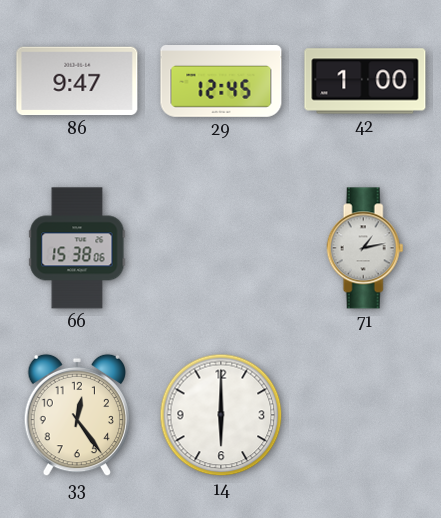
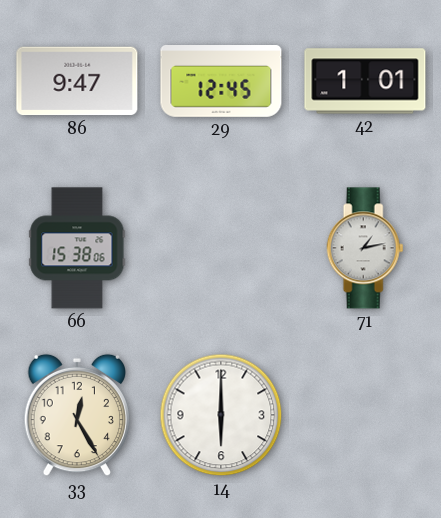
42: 1:00 -> 1:01 (365, 81)
33: 12:24 -> 12:25 (76, 415)
